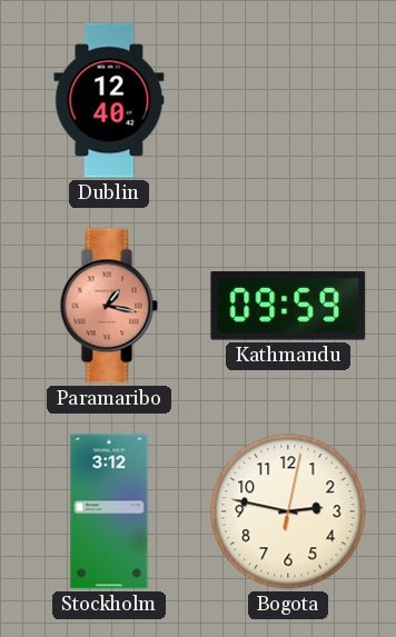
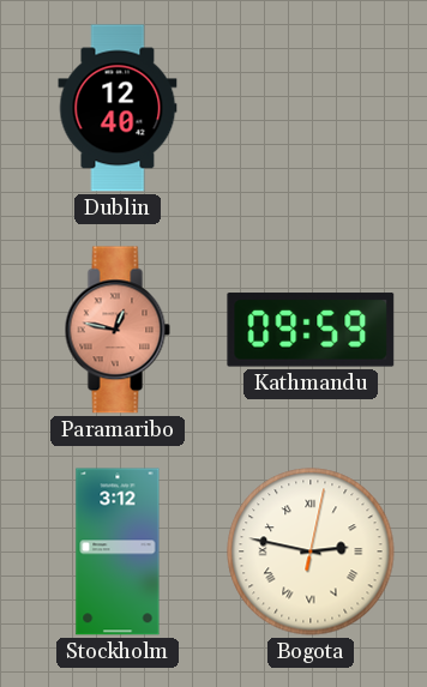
Paramaribo: 1:17 -> 12:47 (118, 330)
Bogota numerals: Arabic -> Roman (311, 552)
